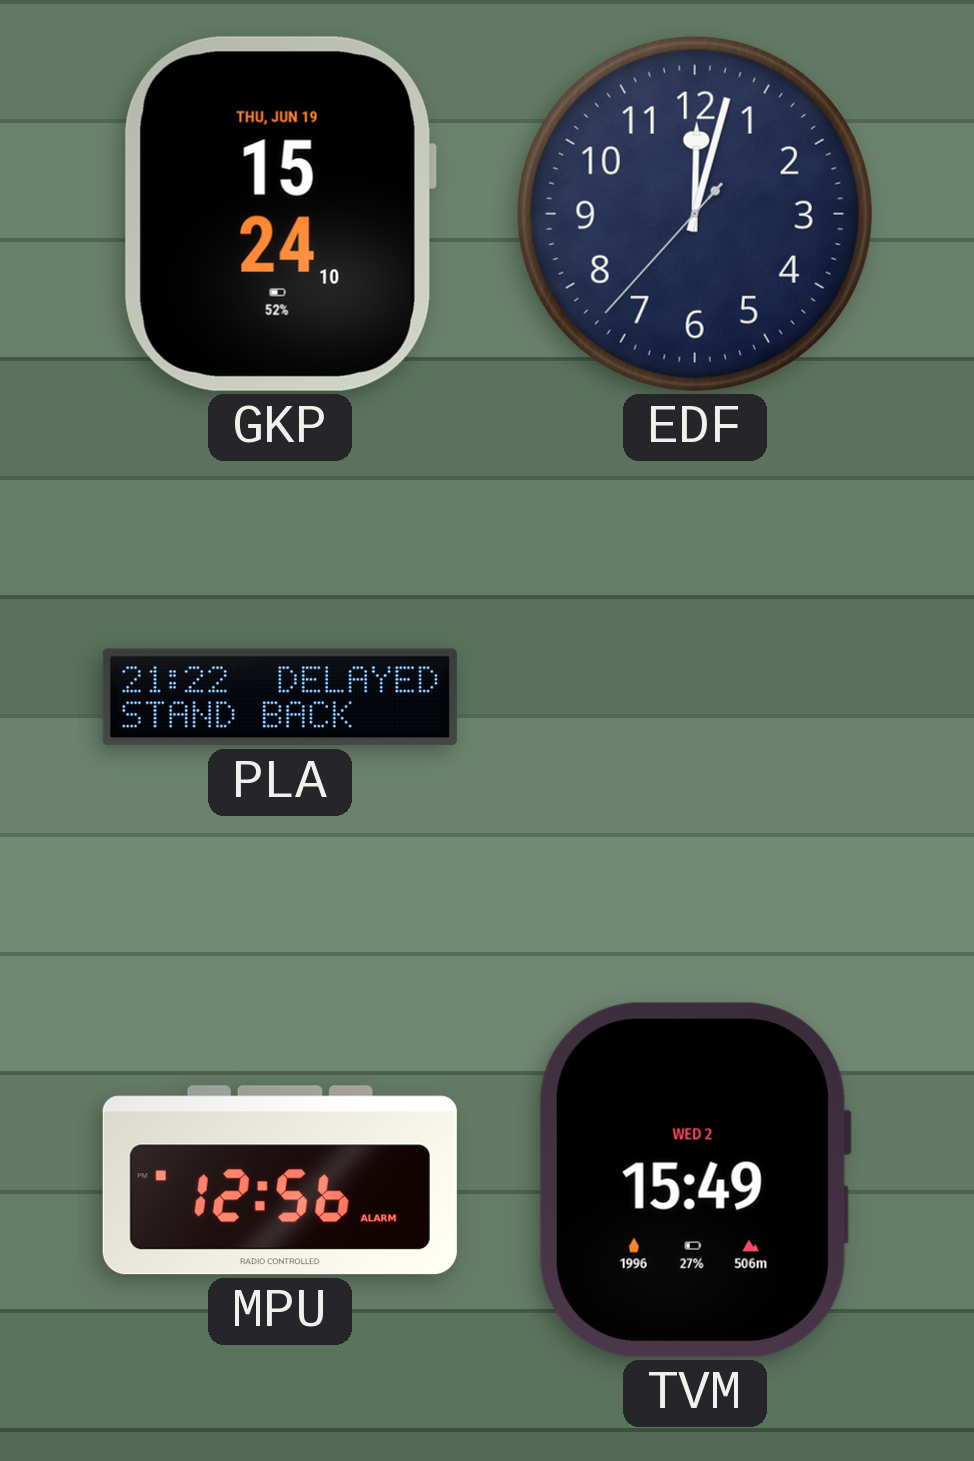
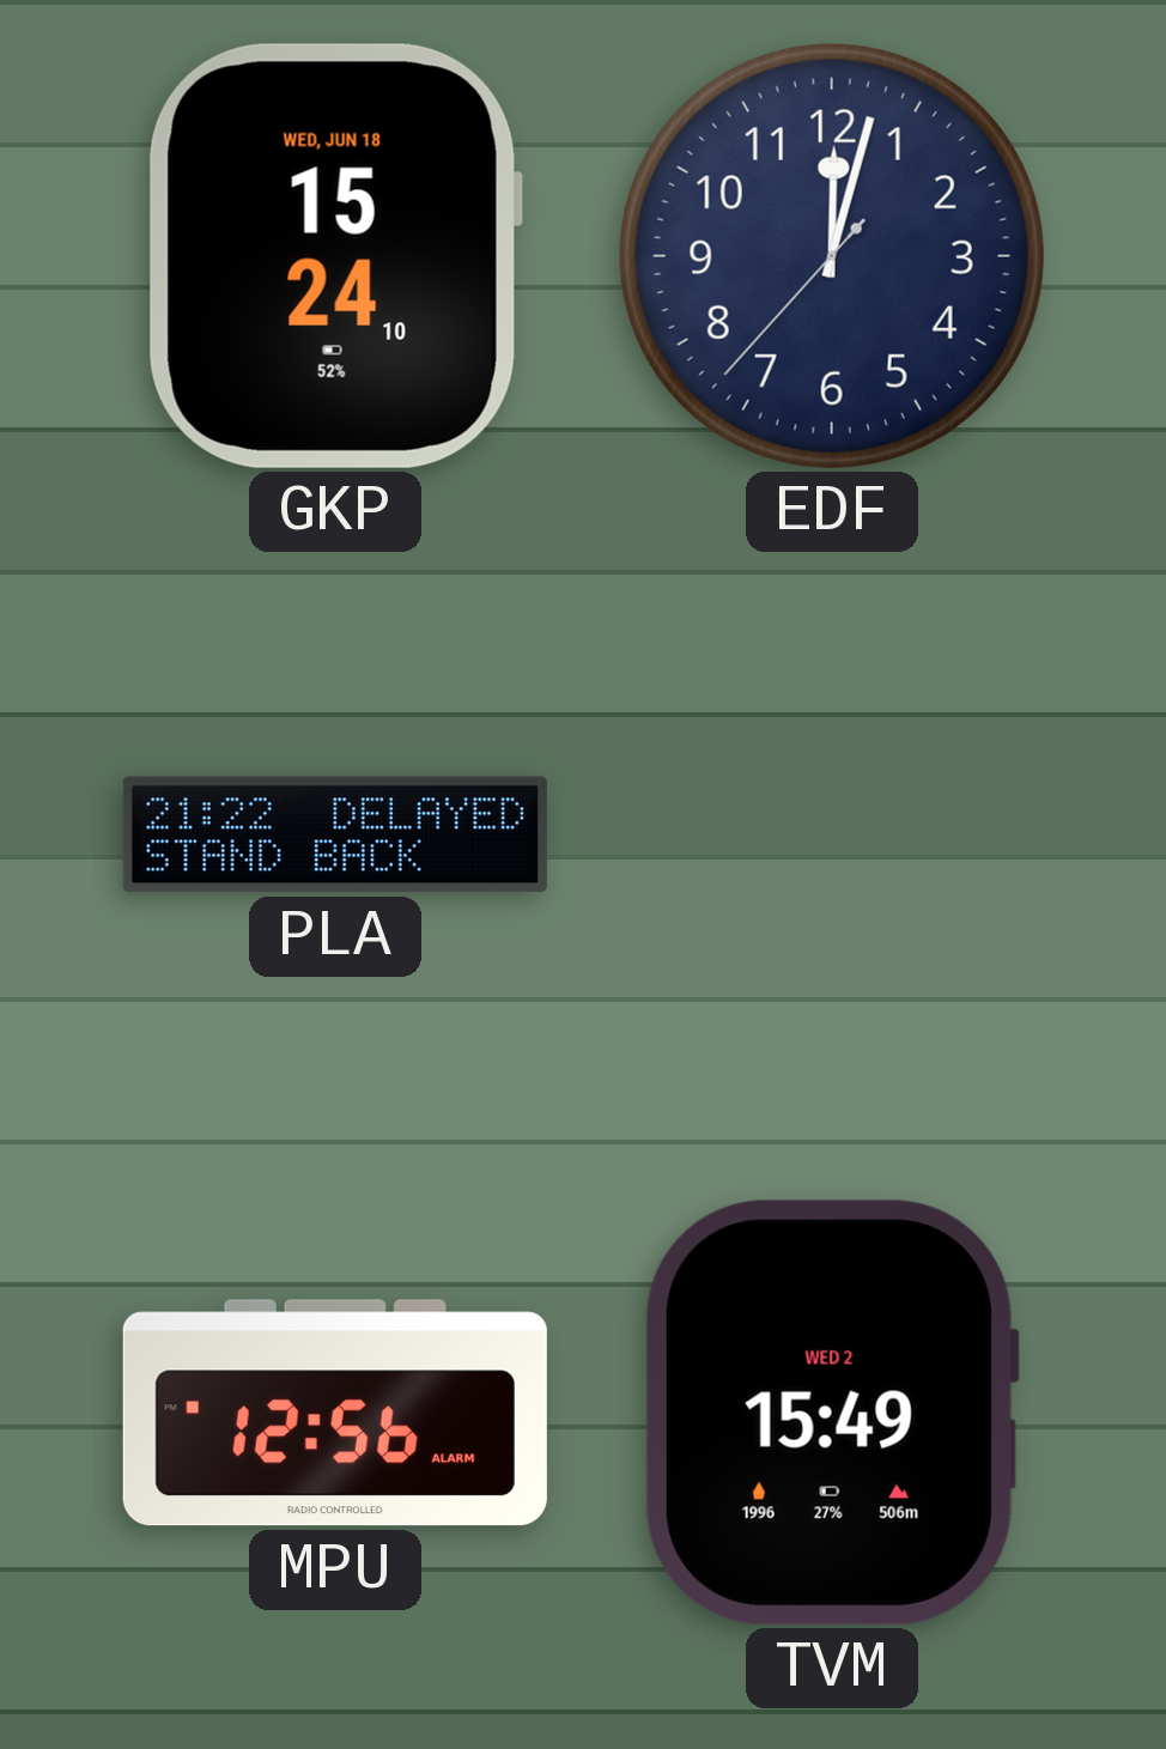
GKP date: THU, JUN 19 -> WED, JUN 18 (334, 256)
